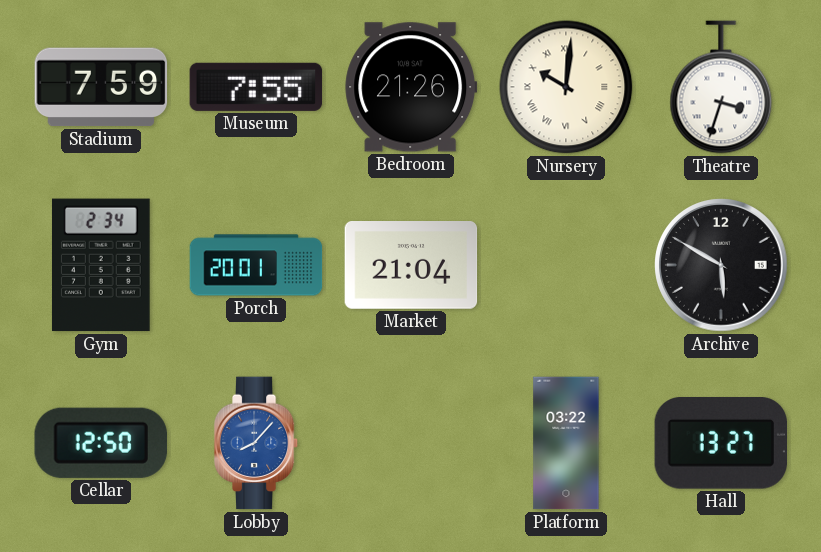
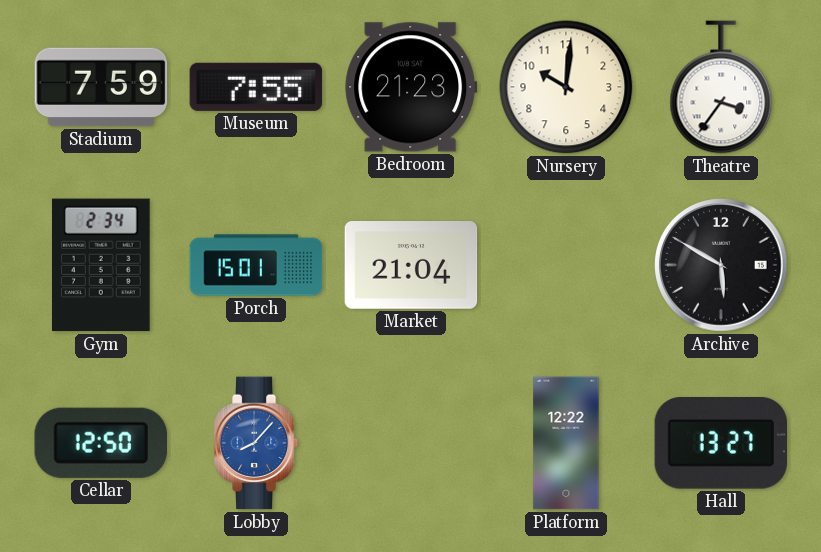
Bedroom: 21:26 -> 21:23 (411, 87)
Nursery numerals: Roman -> Arabic (566, 87)
Theatre: 3:33 -> 3:36 (721, 87)
Porch: 20:01 -> 15:01 (256, 265)
Platform: 03:22 -> 12:22 (566, 443)
